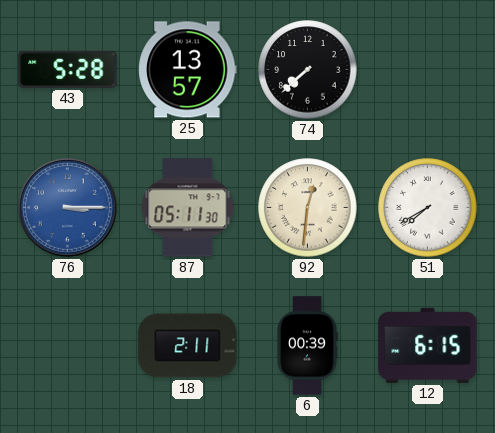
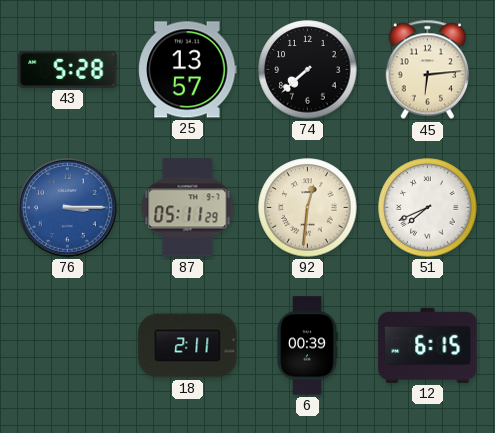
45: none -> 6:14 (427, 70)
87: 05:11:30 -> 05:11:29 (188, 208)
51: 7:40 -> 7:41 (428, 208)
